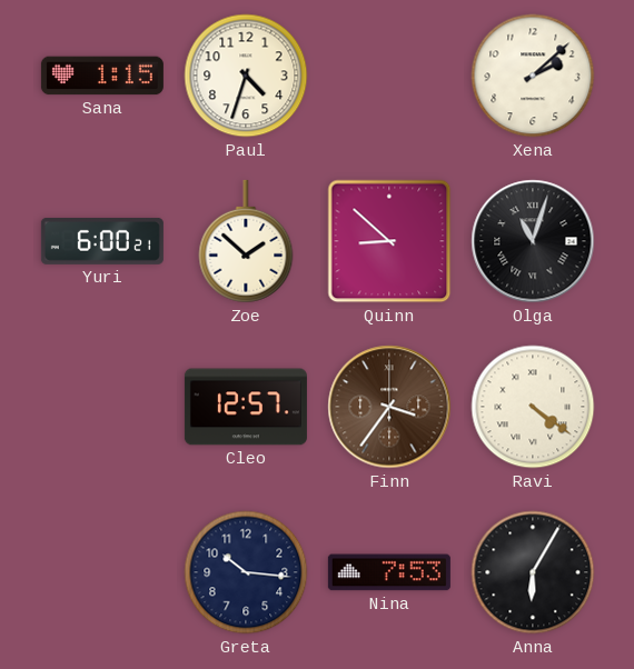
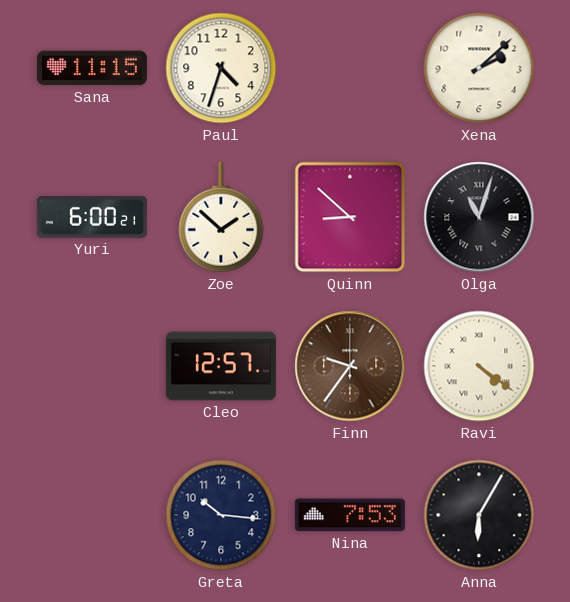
Sana: 1:15 -> 11:15 (92, 68)
Finn: 3:36 -> 9:36 (350, 366)
